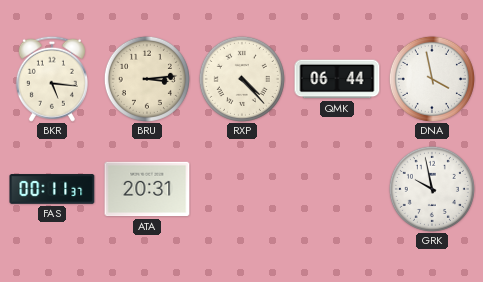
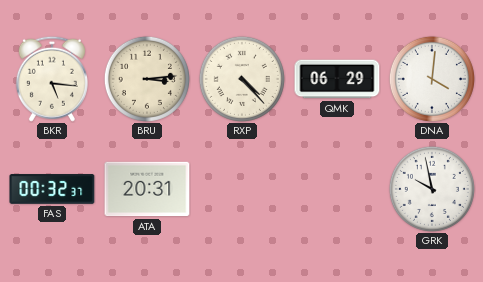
QMK: 06:44 -> 06:29 (337, 79)
DNA: 3:58 -> 4:01 (432, 79)
FAS: 00:11 -> 00:32 (52, 189)
